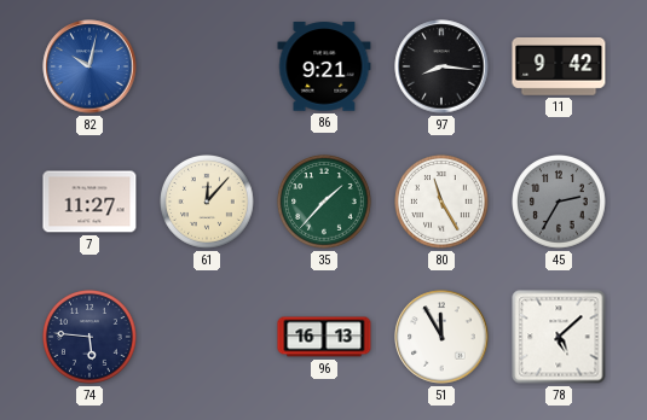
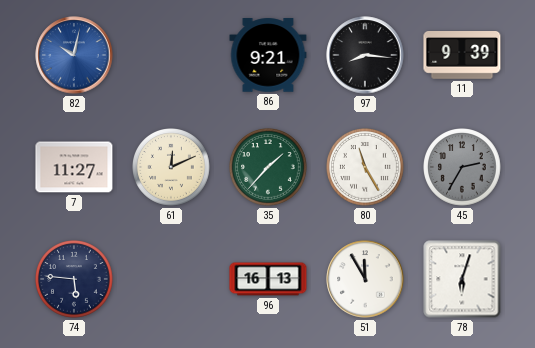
11: 9:42 -> 9:39 (462, 55)
61: 12:07 -> 12:11 (172, 168)
78: 5:08 -> 6:03 (462, 279)
